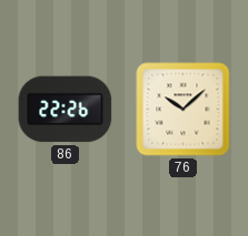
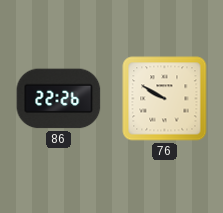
76: 10:08 -> 9:50 (165, 99)
